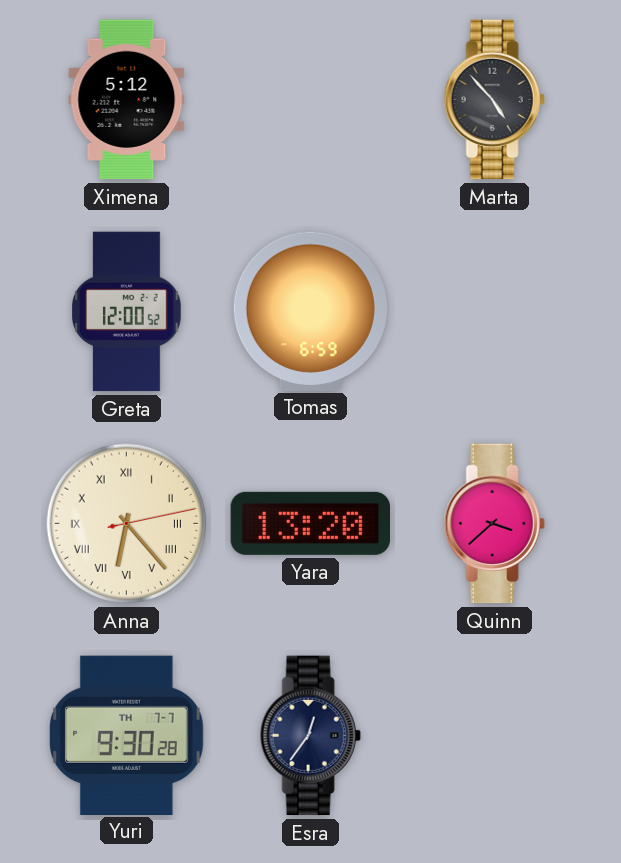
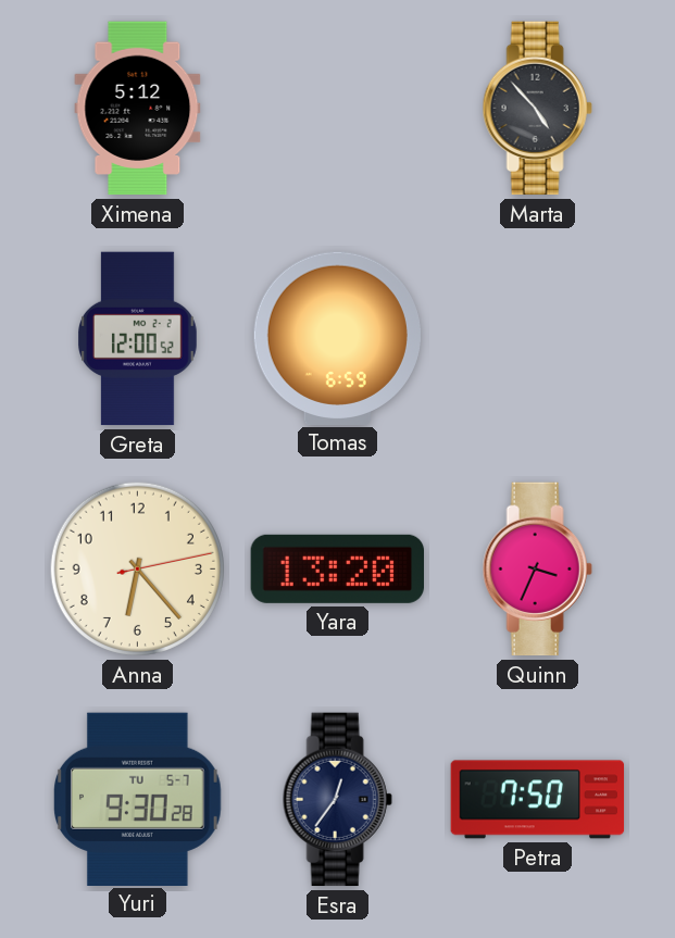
Anna numerals: Roman -> Arabic (137, 568)
Quinn: 3:38 -> 3:34 (537, 570)
Yuri date: TH 7-7 -> TU 5-7 (138, 799)
Petra: none -> 7:50 (538, 800)
